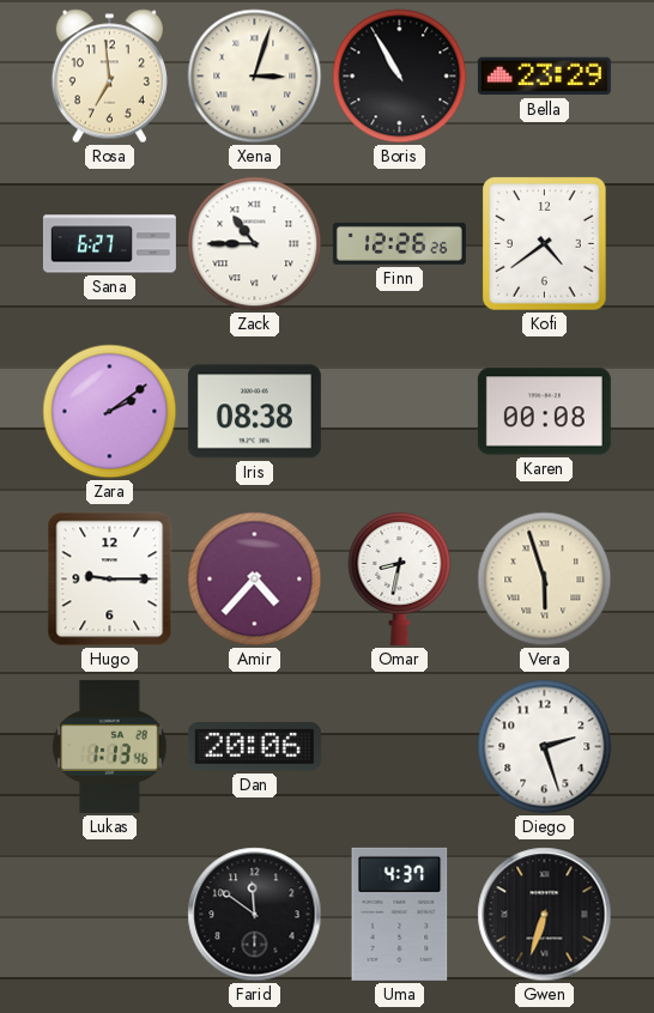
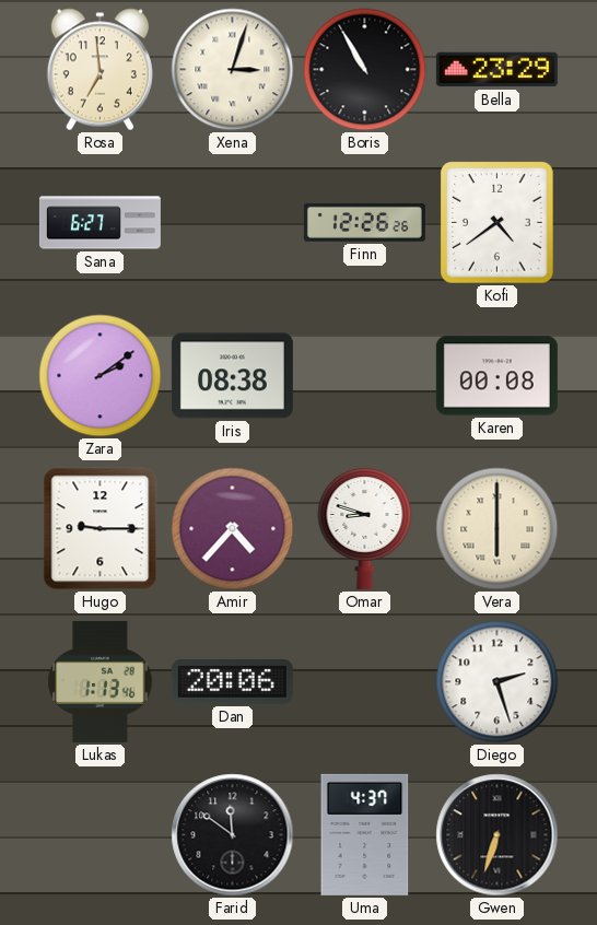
Zack: 10:45 -> none (255, 244)
Omar: 8:32 -> 8:48 (365, 529)
Vera: 5:57 -> 6:00 (497, 529)
